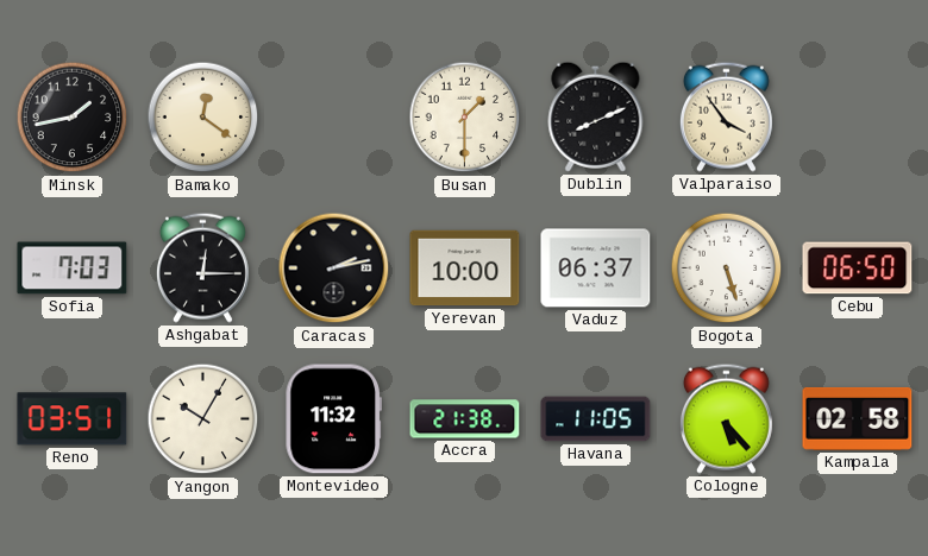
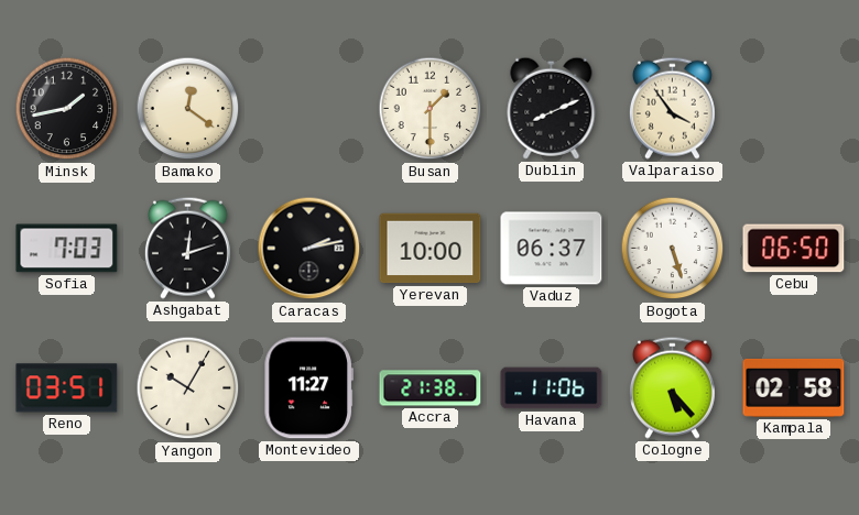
Ashgabat: 12:15 -> 12:12 (187, 248)
Montevideo: 11:32 -> 11:27 (308, 388)
Havana: 11:05 -> 11:06 (552, 388)
